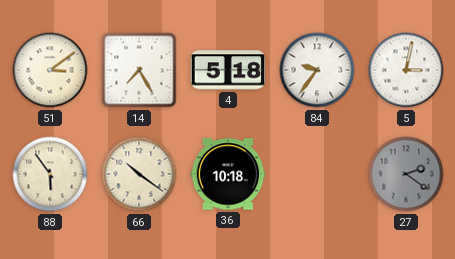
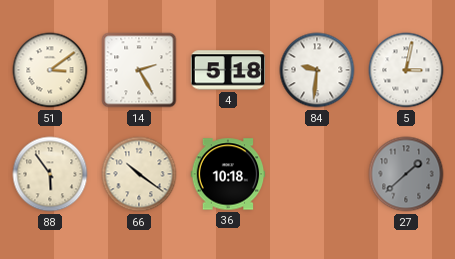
14: 7:25 -> 2:25 (139, 70)
84: 9:36 -> 9:31 (317, 70)
27: 2:21 -> 1:38 (406, 174)
